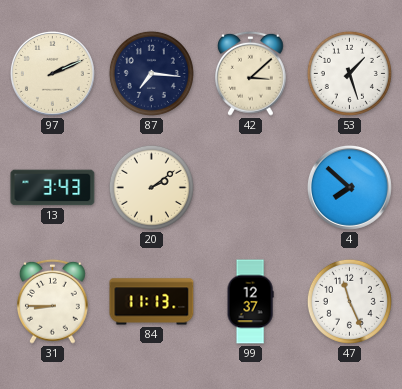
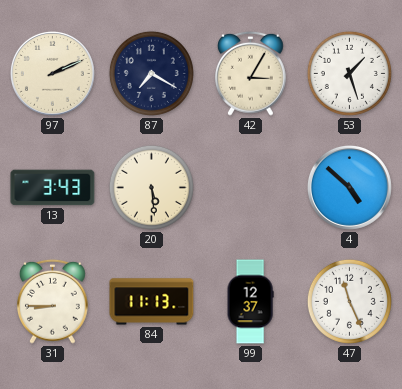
87: 7:16 -> 7:20 (151, 73)
42: 3:08 -> 3:05 (251, 73)
20: 2:09 -> 5:29 (151, 187)
4: 7:52 -> 4:52 (349, 187)
